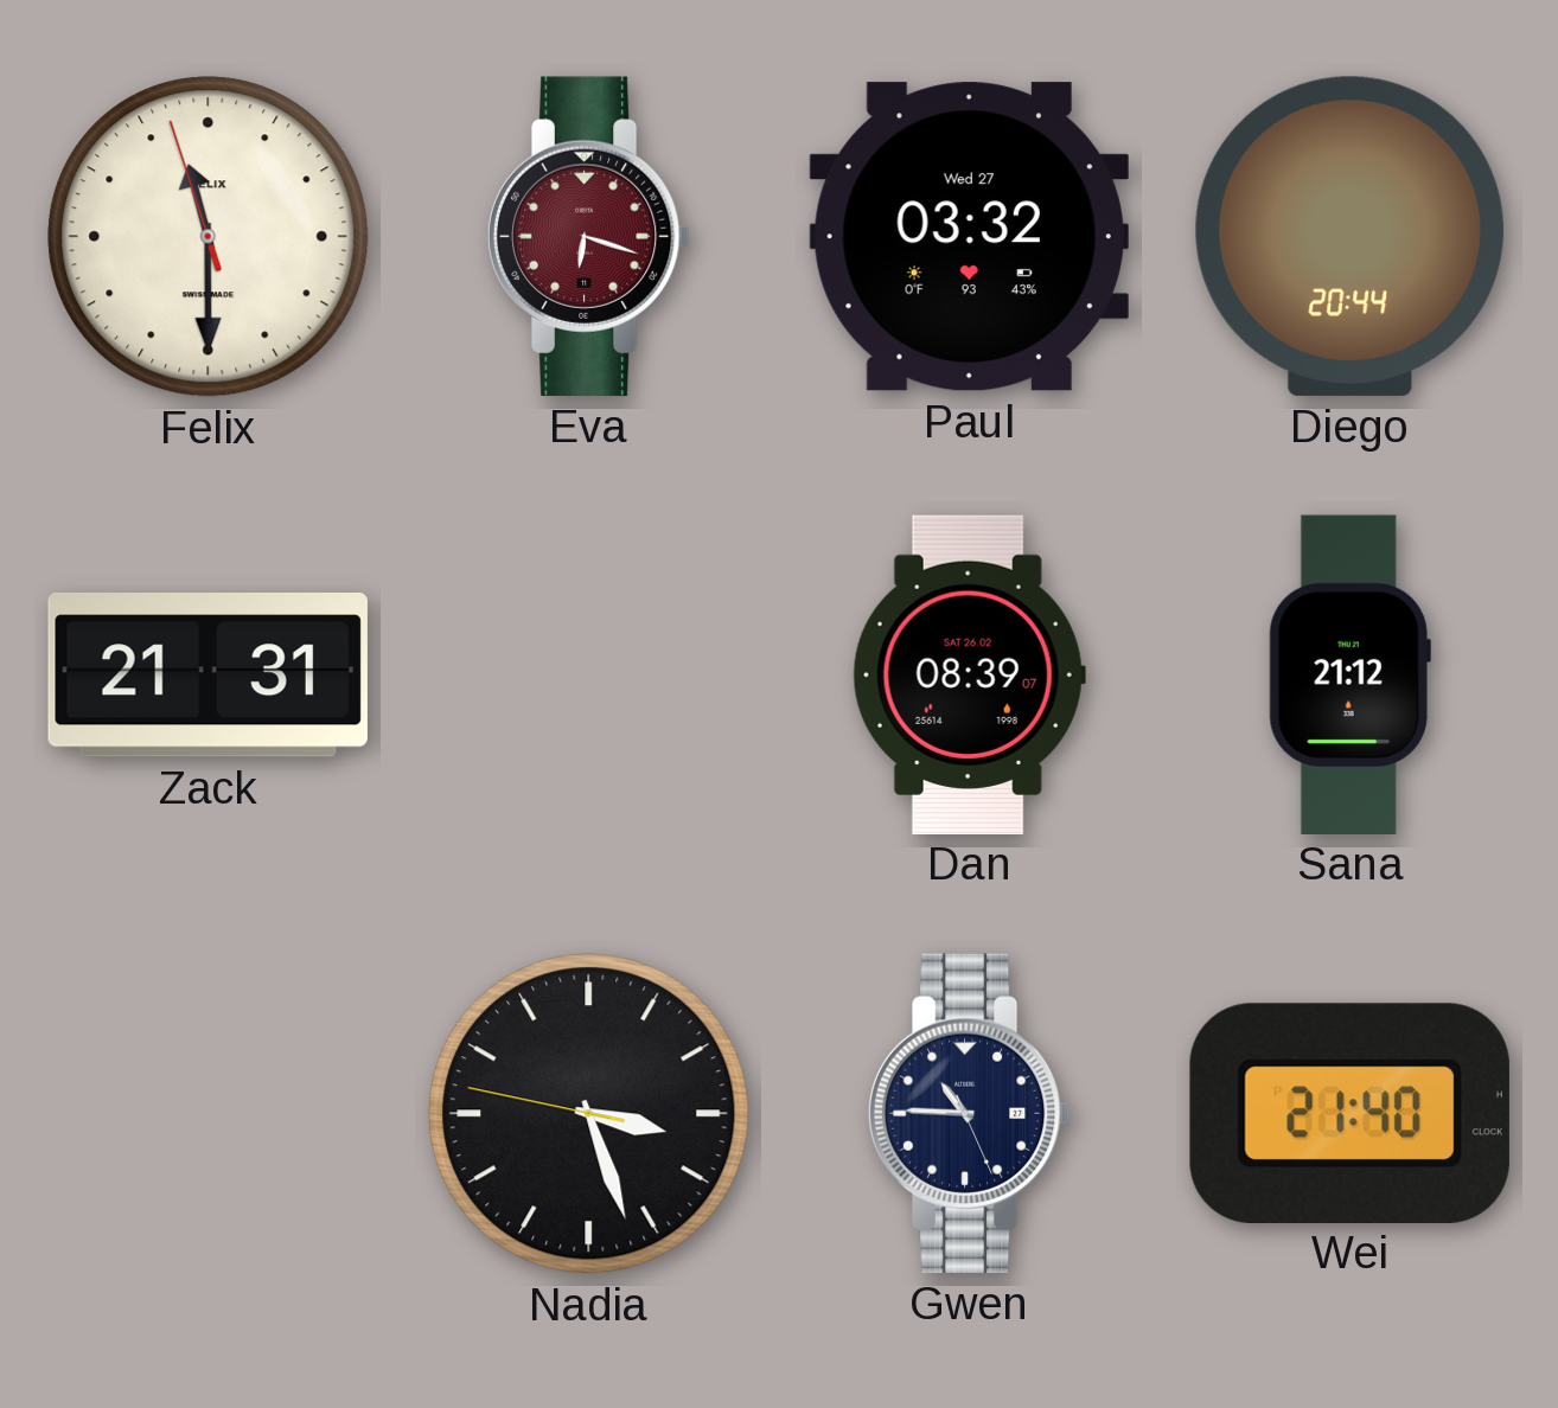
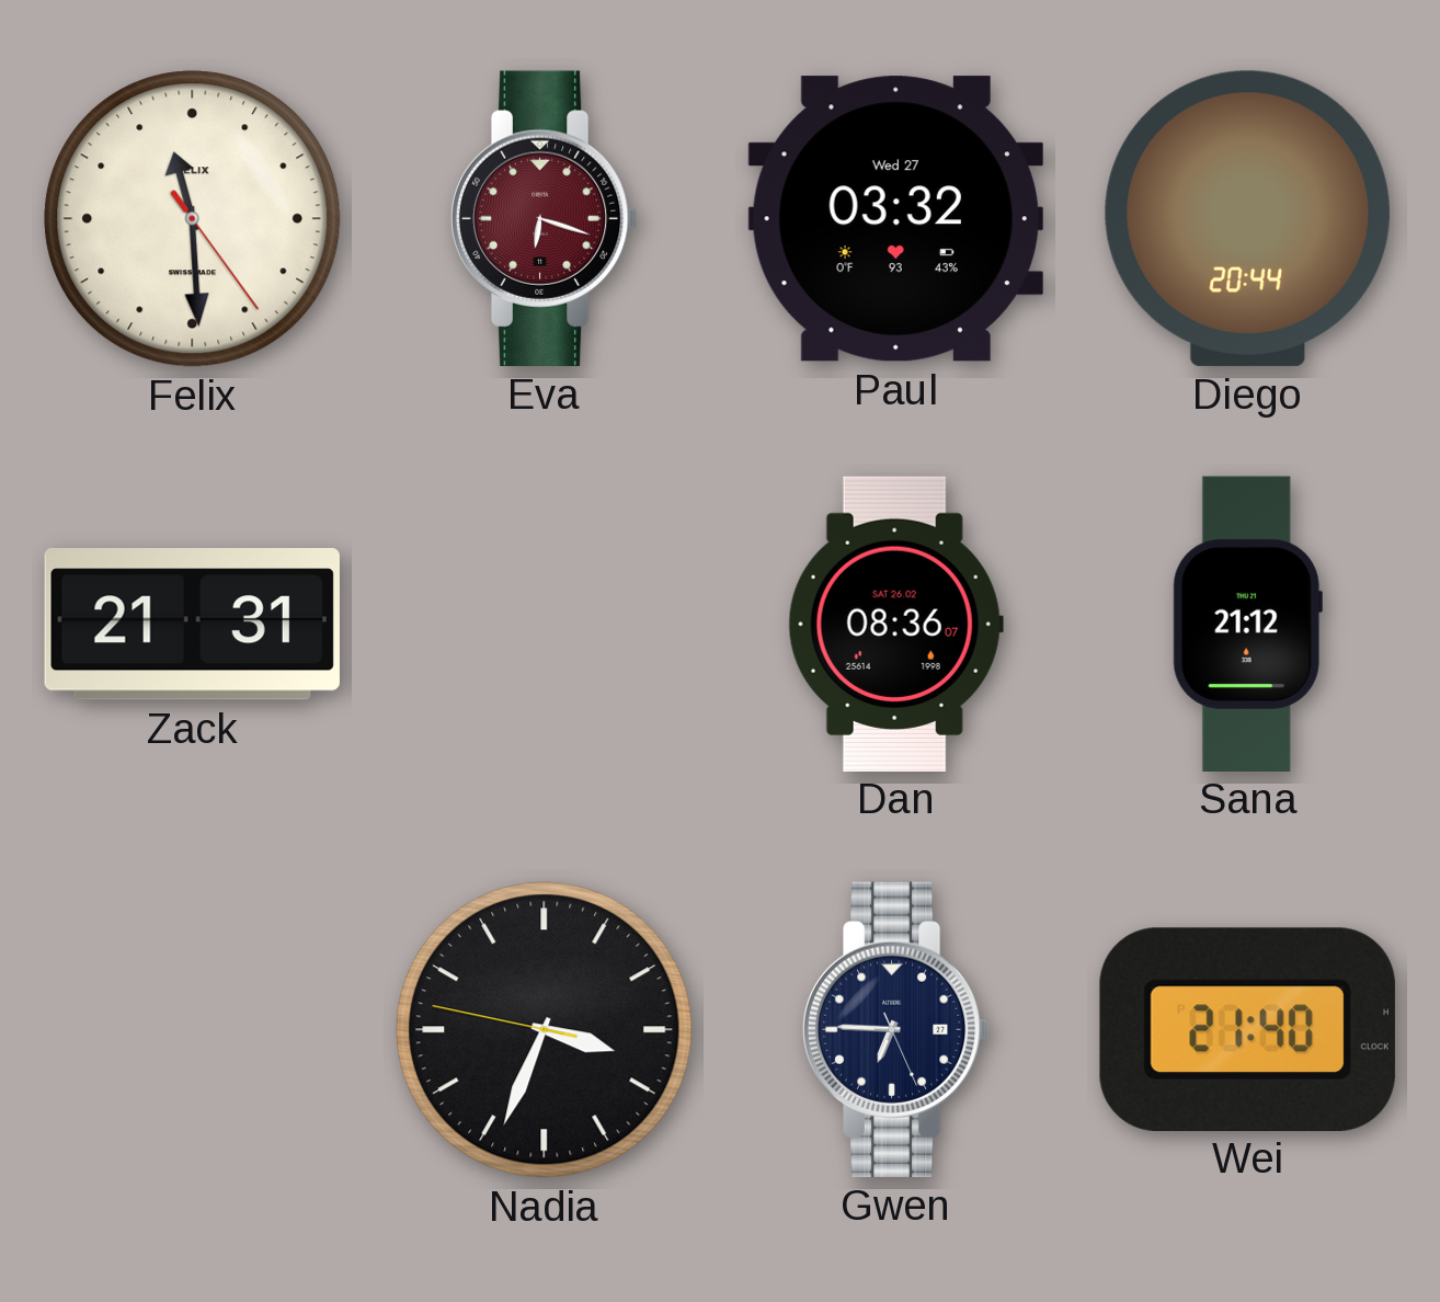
Felix: 11:29:57 -> 11:29:24 (193, 219)
Dan: 08:39 -> 08:36 (895, 624)
Nadia: 3:26 -> 3:33 (545, 1030)
Gwen: 10:45 -> 6:45 (895, 1029)
